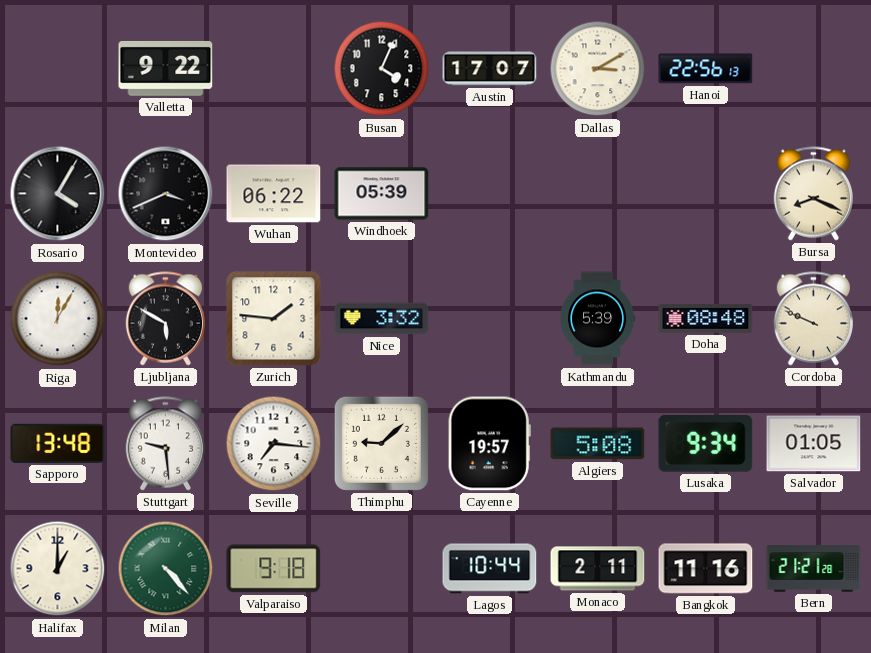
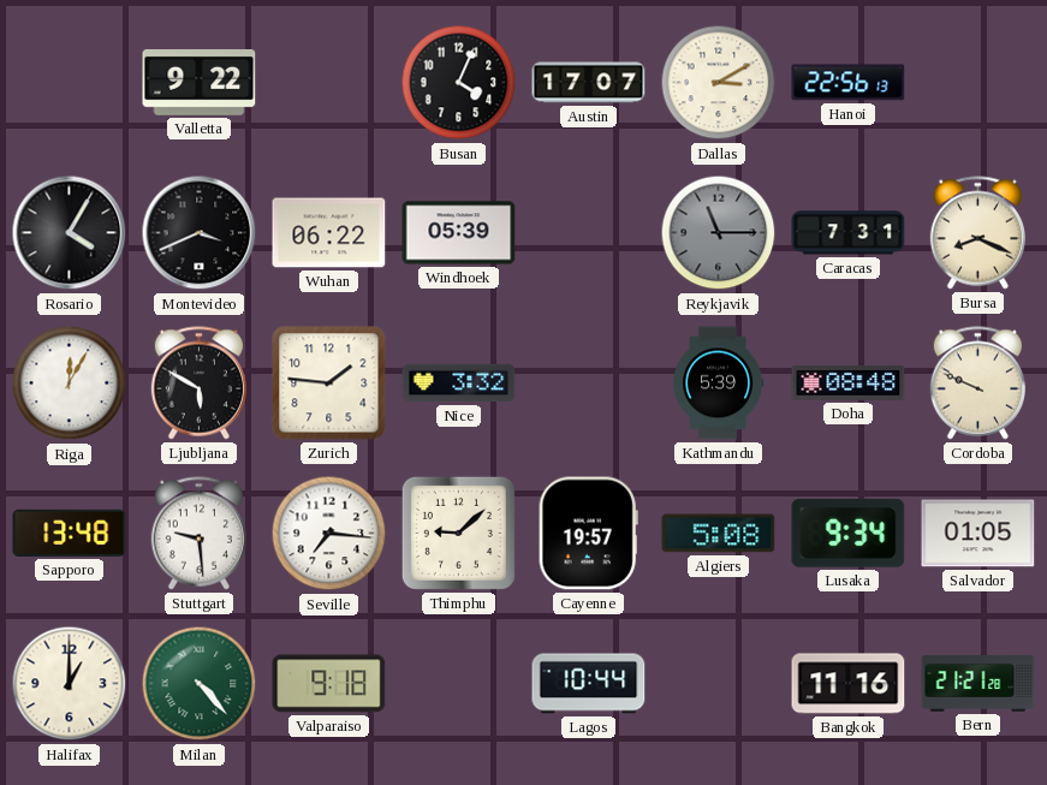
Reykjavik: none -> 11:15 (719, 233)
Caracas: none -> 7:31 (849, 233)
Monaco: 2:11 -> none (598, 569)
